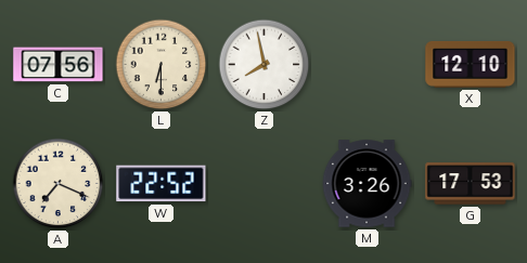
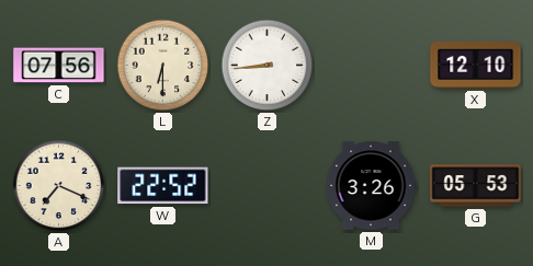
Z: 7:58 -> 8:44 (268, 66)
G: 17:53 -> 05:53 (476, 186)
